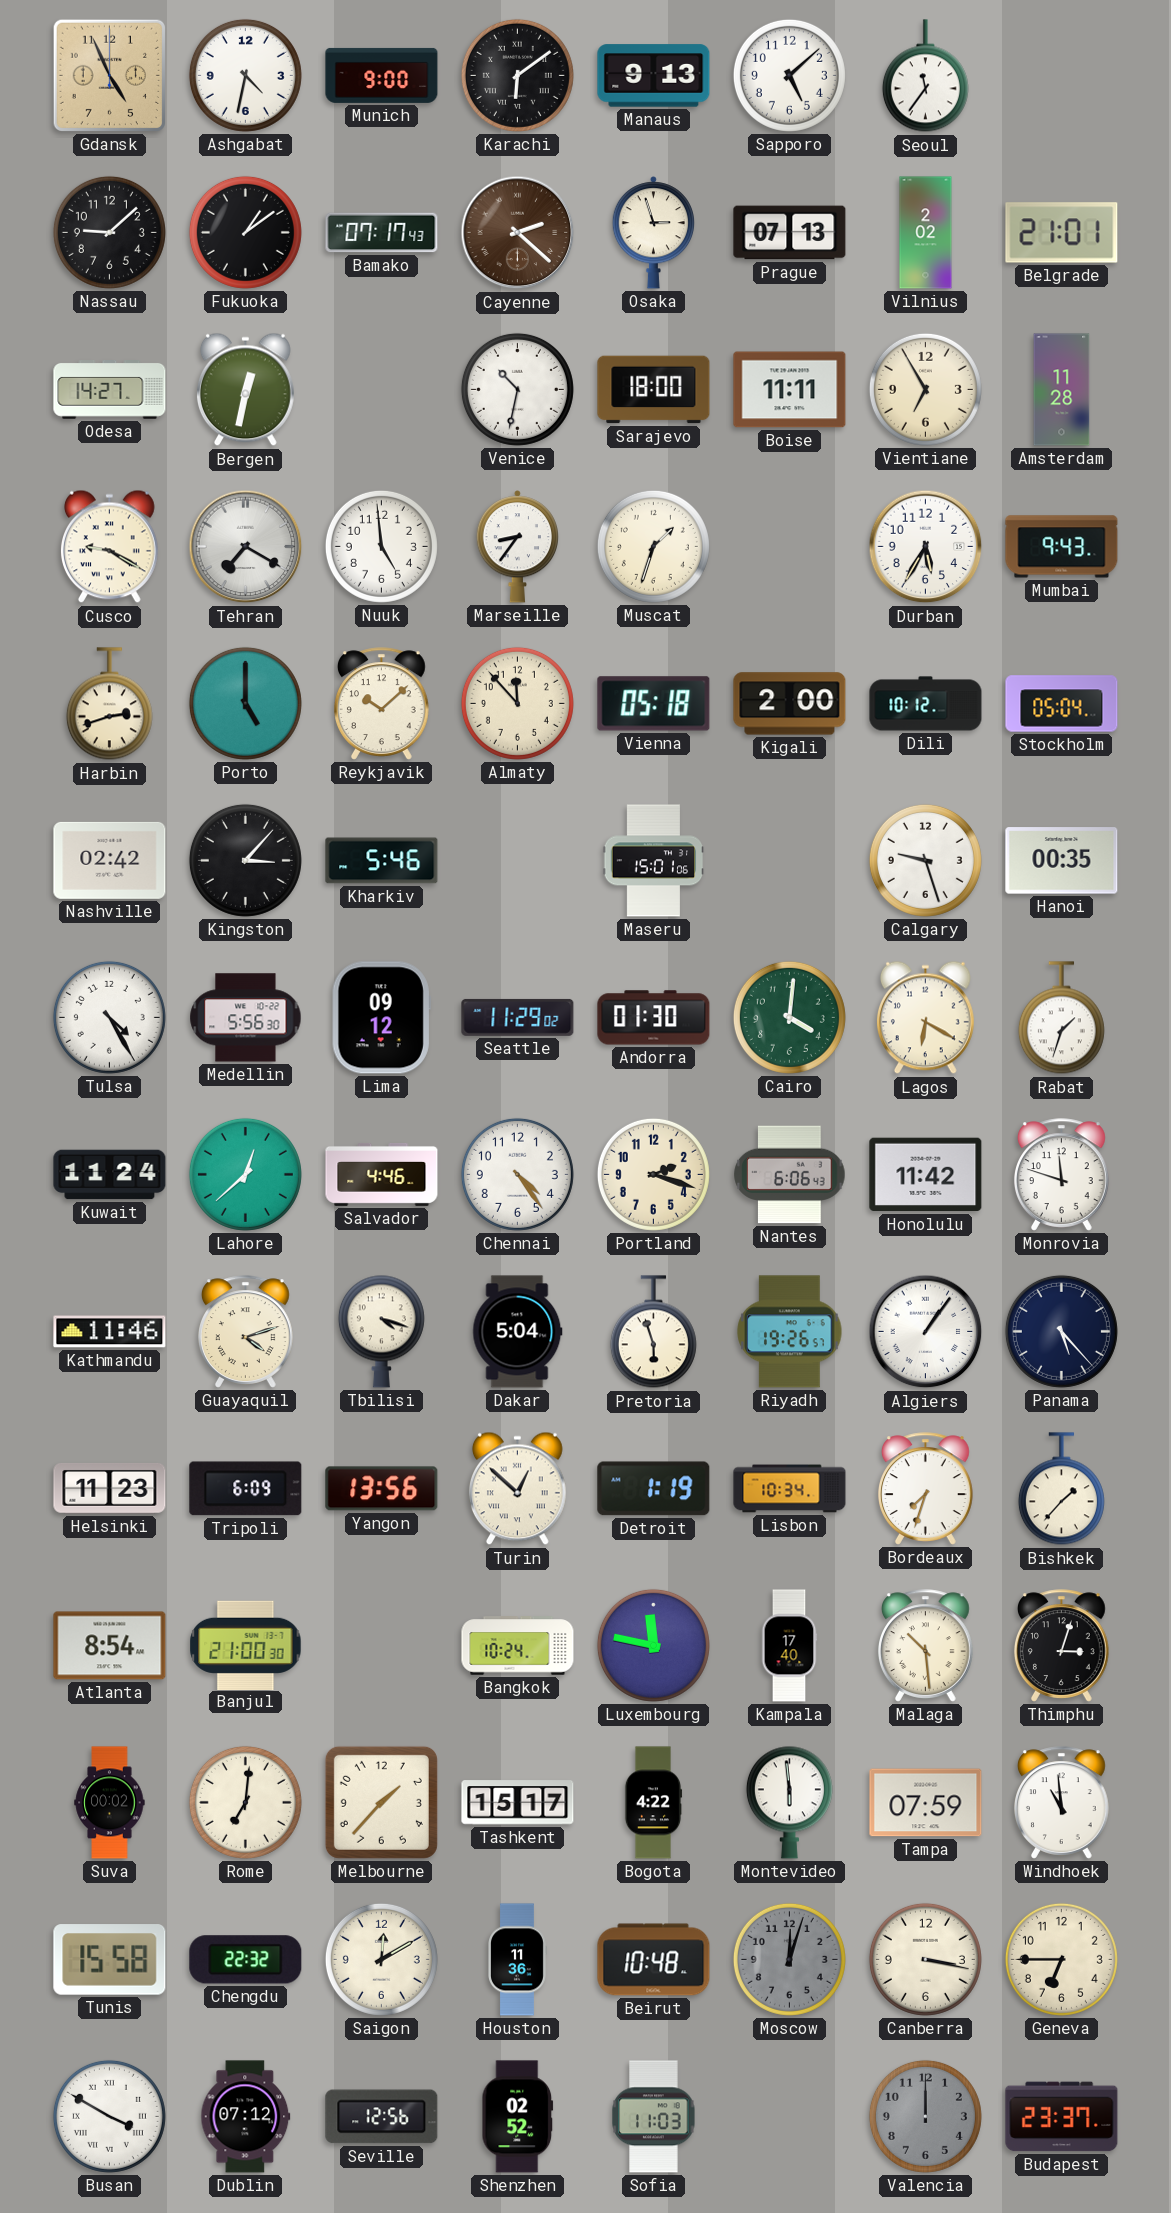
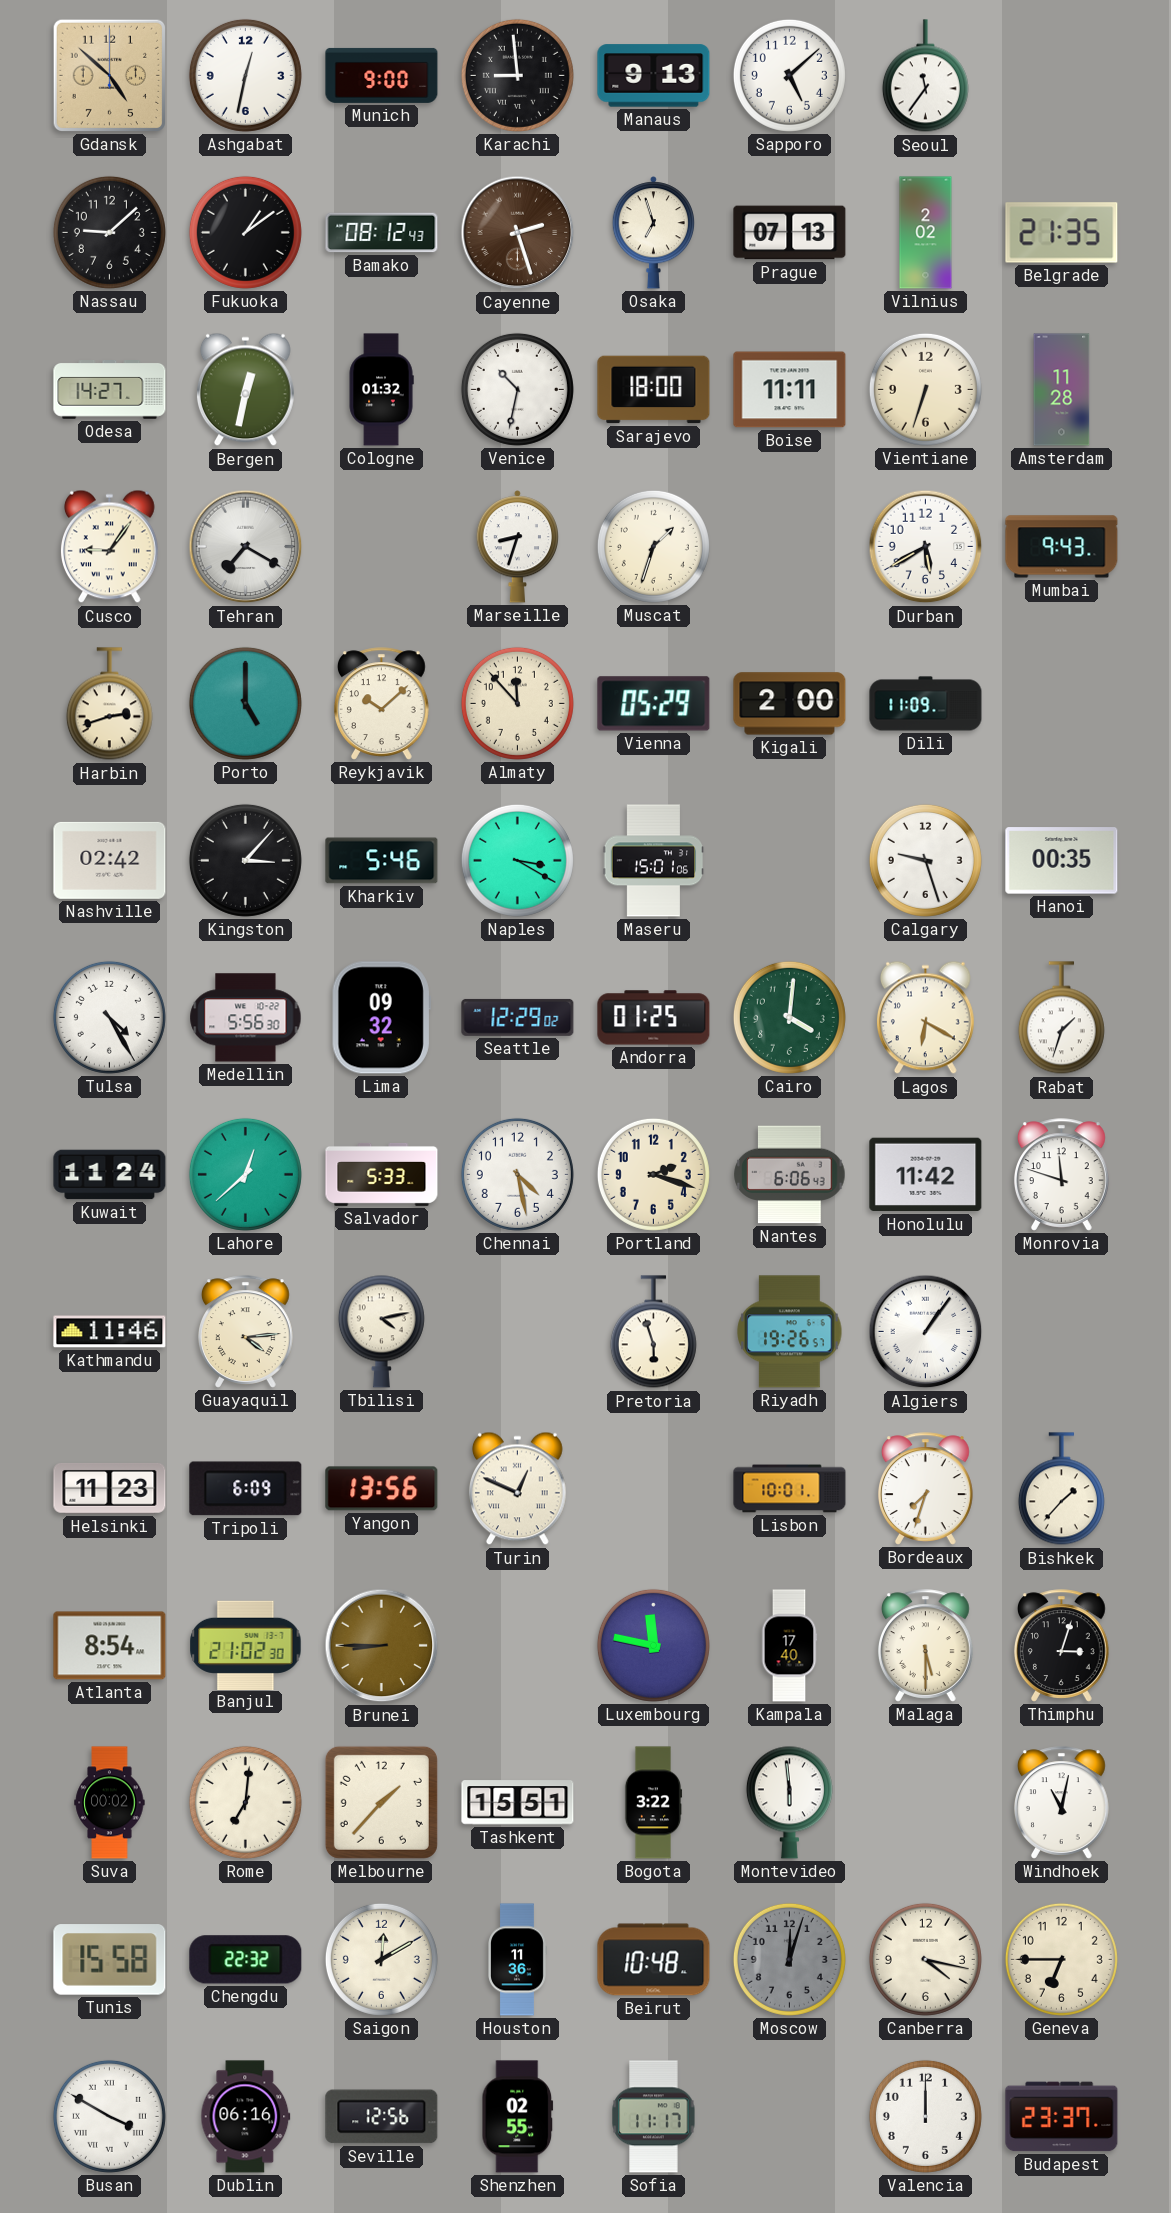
Gdansk: 4:56 -> 4:52 (109, 75)
Ashgabat: 4:32 -> 12:32 (245, 75)
Karachi: 6:09 -> 8:59 (517, 75)
Bamako: 07:17 -> 08:12 (382, 233)
Cayenne: 2:22 -> 2:27 (518, 233)
Osaka: 2:57 -> 6:57 (654, 233)
Belgrade: 21:01 -> 21:35 (1062, 233)
Cologne: none -> 01:32 (381, 390)
Vientiane: 6:55 -> 6:33 (925, 389)
Cusco: 9:20 -> 9:06 (109, 547)
Nuuk: 4:59 -> none (381, 546)
Marseille: 8:36 -> 8:33 (518, 547)
Durban: 5:35 -> 5:40 (926, 547)
Vienna: 05:18 -> 05:29 (654, 704)
Dili: 10:12 -> 11:09 (926, 704)
Stockholm: 05:04 -> none (1062, 704)
Naples: none -> 3:20 (517, 860)
Lima: 09:12 -> 09:32 (381, 1018)
Seattle: 11:29 -> 12:29 (518, 1017)
Andorra: 01:30 -> 01:25 (654, 1018)
Salvador: 4:46 -> 5:33 (382, 1175)
Chennai: 4:24 -> 4:28 (517, 1174)
Guayaquil: 4:12 -> 4:14 (245, 1332)
Tbilisi: 4:18 -> 4:13 (381, 1331)
Dakar: 5:04 -> none (518, 1332)
Panama: 5:23 -> none (1061, 1331)
Turin: 12:52 -> 12:49 (517, 1489)
Detroit: 1:19 -> none (654, 1489)
Lisbon: 10:34 -> 10:01 (790, 1489)
Banjul: 21:00 -> 21:02 (246, 1645)
Brunei: none -> 8:45 (382, 1646)
Bangkok: 10:24 -> none (518, 1646)
Malaga: 10:29 -> 5:30 (925, 1646)
Tashkent: 15:17 -> 15:51 (518, 1803)
Bogota: 4:22 -> 3:22 (653, 1803)
Tampa: 07:59 -> none (926, 1803)
Windhoek: 10:59 -> 11:02 (1061, 1803)
Canberra: 3:17 -> 4:17 (925, 1959)
Dublin: 07:12 -> 06:16 (246, 2117)
Shenzhen: 02:52 -> 02:55 (518, 2117)
Sofia: 11:03 -> 11:17 (654, 2117)
Valencia dial: grey -> white (925, 2116)
